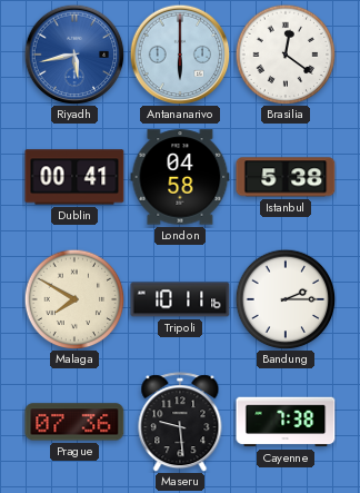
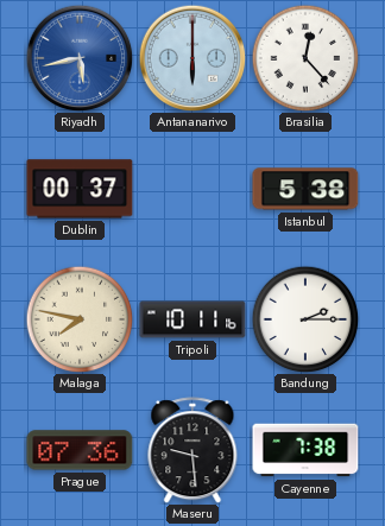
Brasilia: 12:21 -> 12:23 (305, 58)
Dublin: 00:41 -> 00:37 (80, 189)
London: 04:58 -> none (180, 177)
Malaga: 7:50 -> 7:47 (80, 319)
